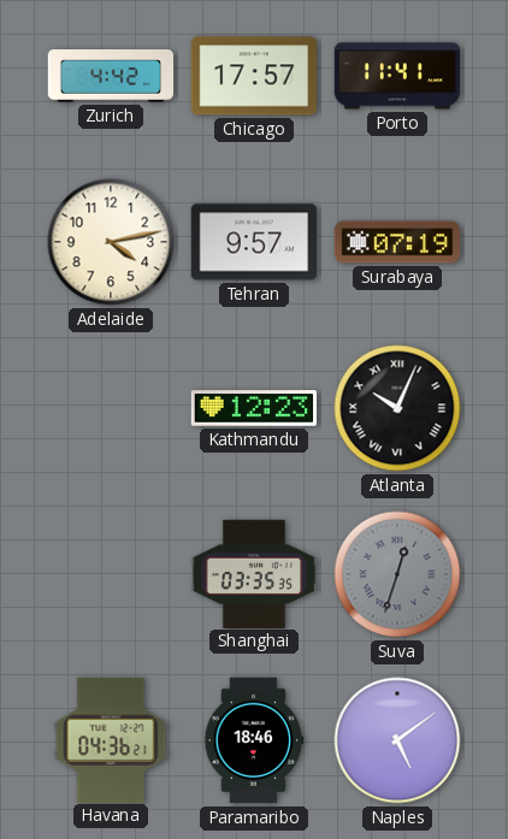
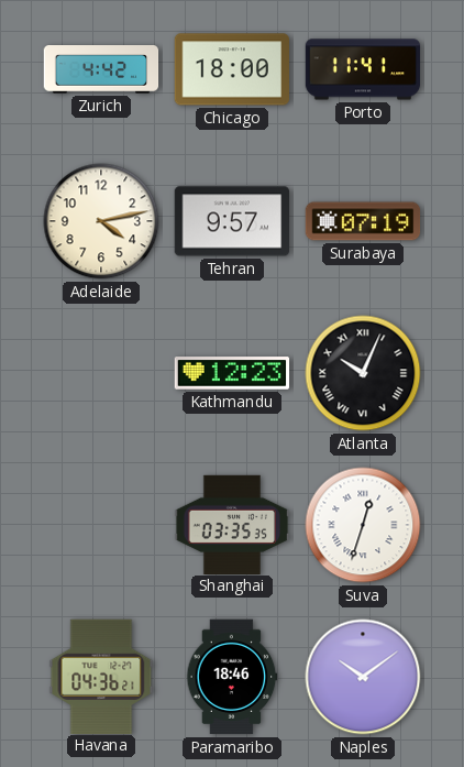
Chicago: 17:57 -> 18:00 (231, 69)
Suva dial: grey -> white (363, 525)
Naples: 5:09 -> 10:09 (363, 677)
